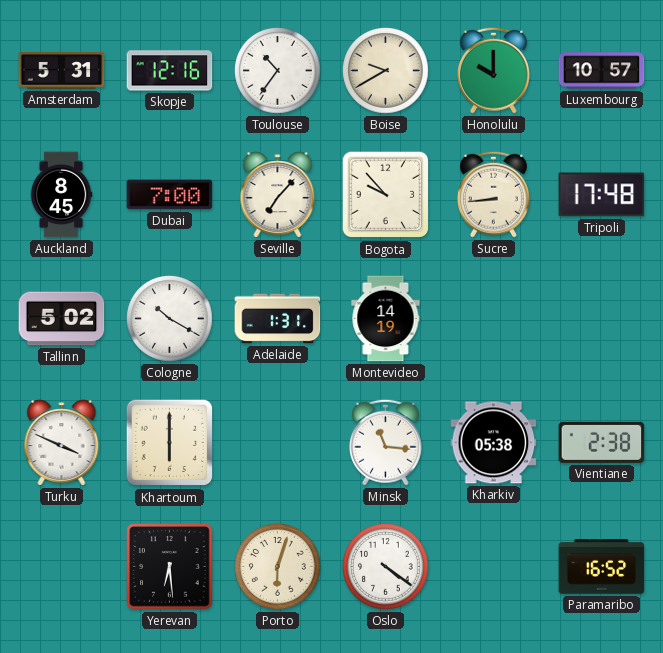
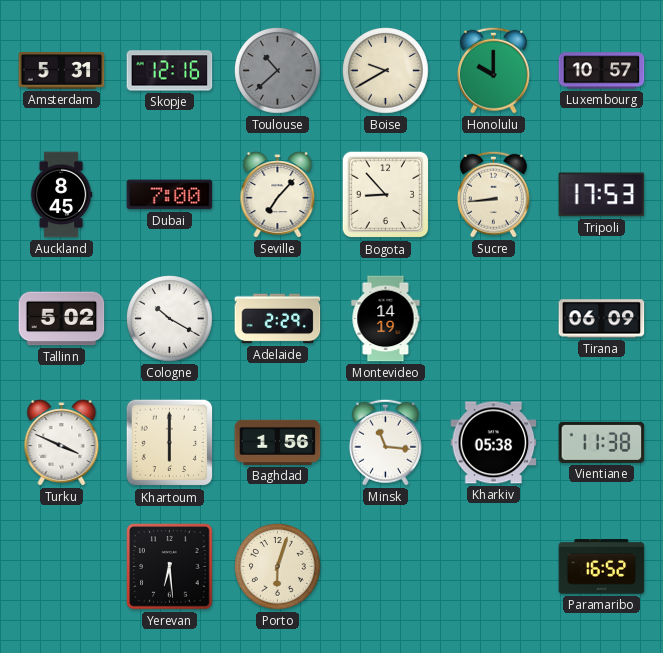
Toulouse: 10:36 -> 10:38 (278, 71)
Toulouse dial: white -> grey (278, 71)
Bogota: 9:53 -> 8:53 (386, 195)
Tripoli: 17:48 -> 17:53 (602, 195)
Adelaide: 1:31 -> 2:29 (278, 319)
Tirana: none -> 06:09 (602, 319)
Baghdad: none -> 1:56 (278, 442)
Vientiane: 2:38 -> 11:38 (602, 442)
Oslo: 4:21 -> none (386, 567)
